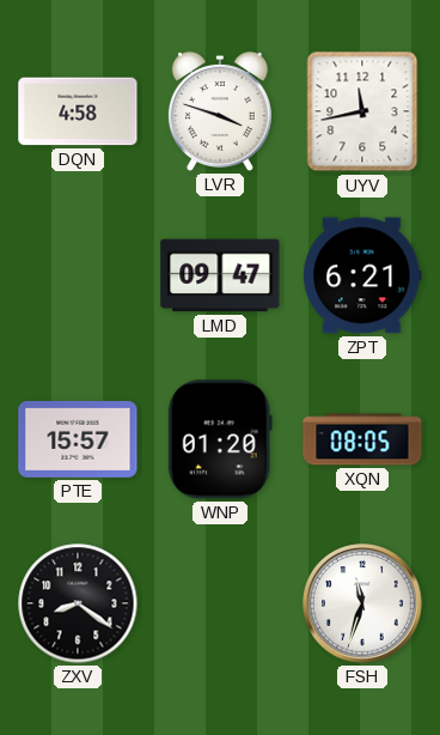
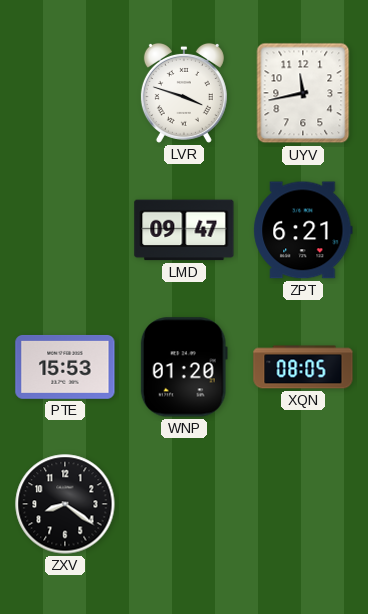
DQN: 4:58 -> none (78, 111)
PTE: 15:57 -> 15:53 (65, 367)
FSH: 11:33 -> none (362, 603)
